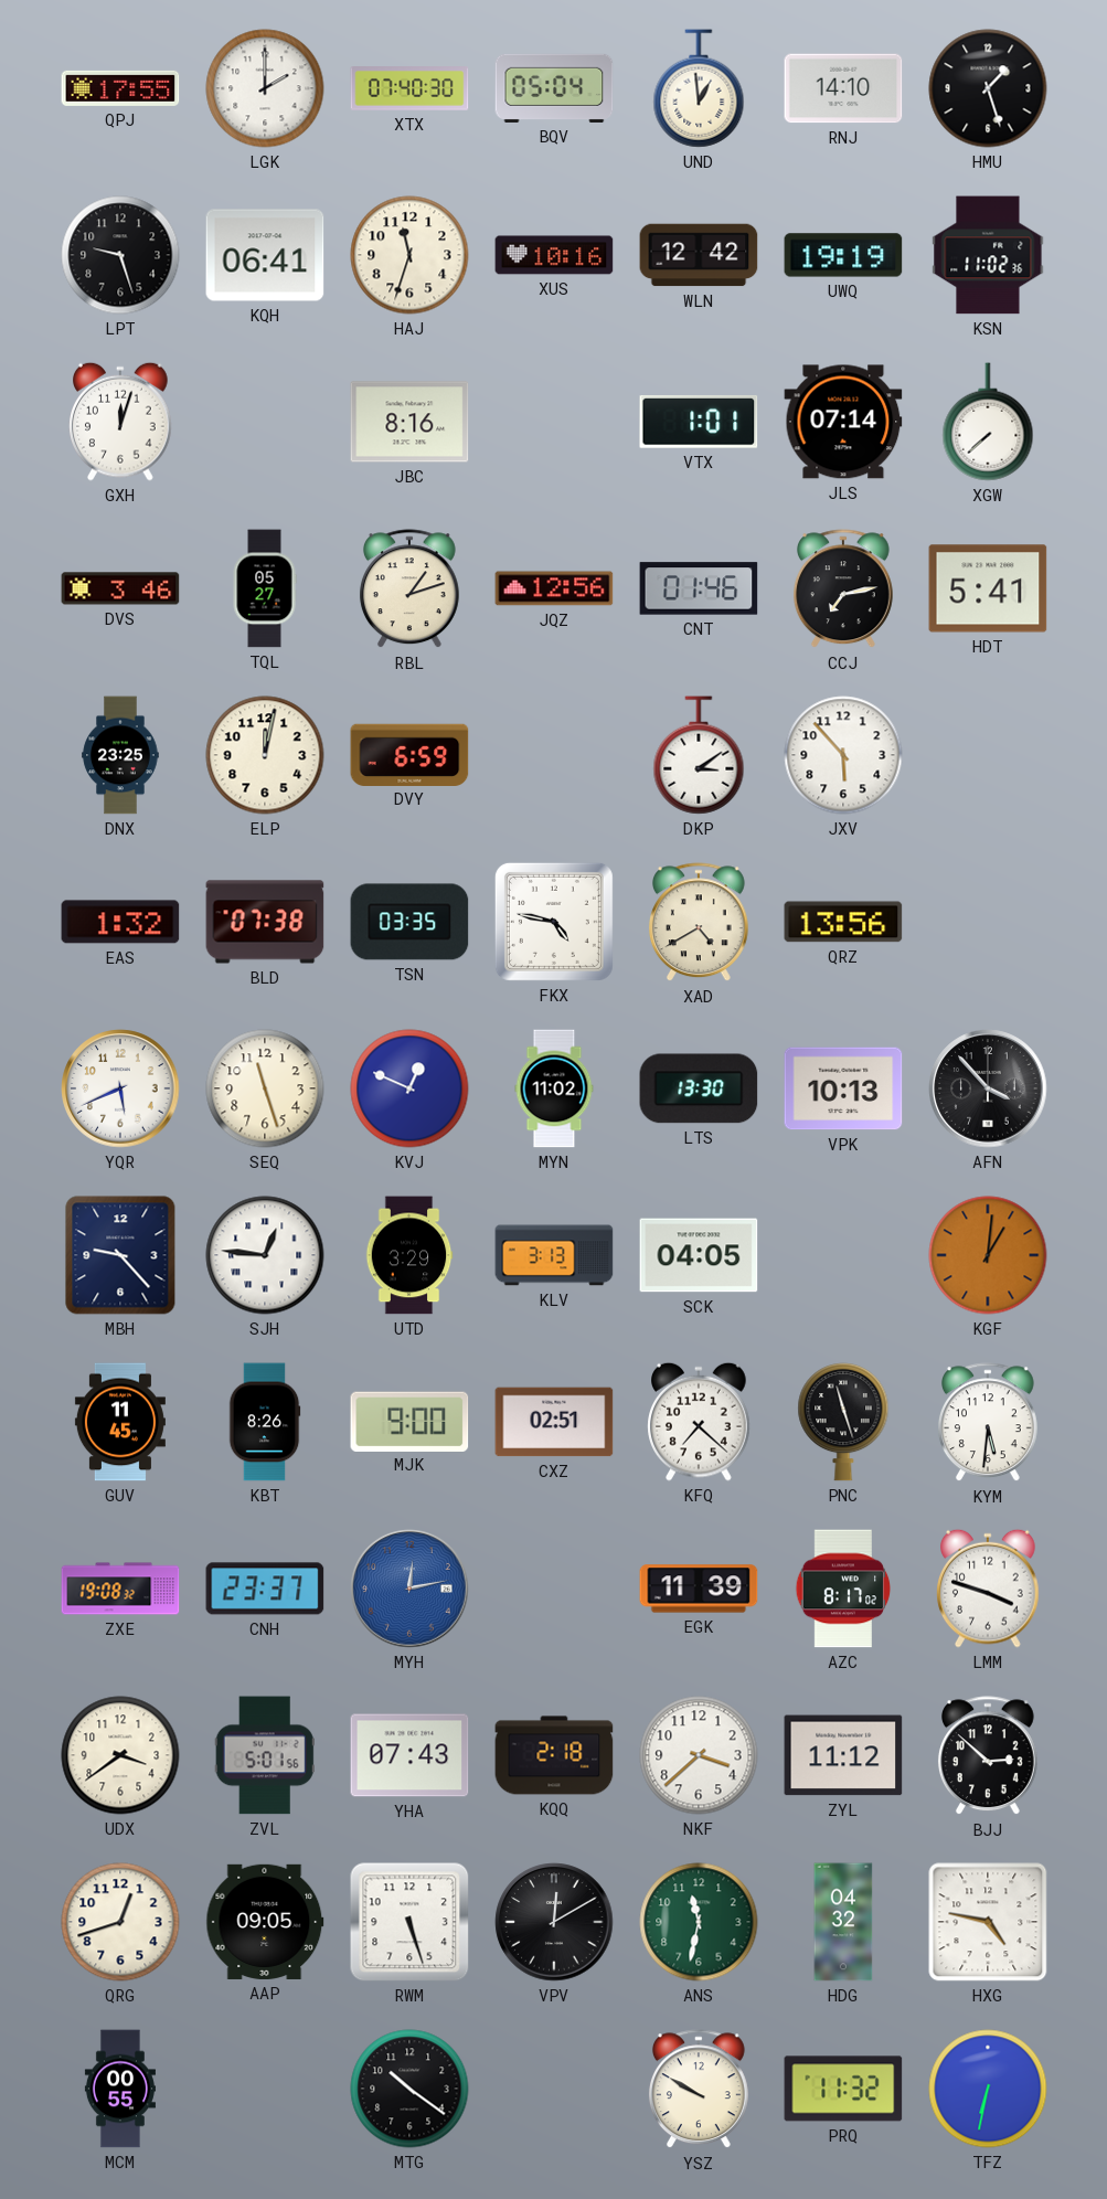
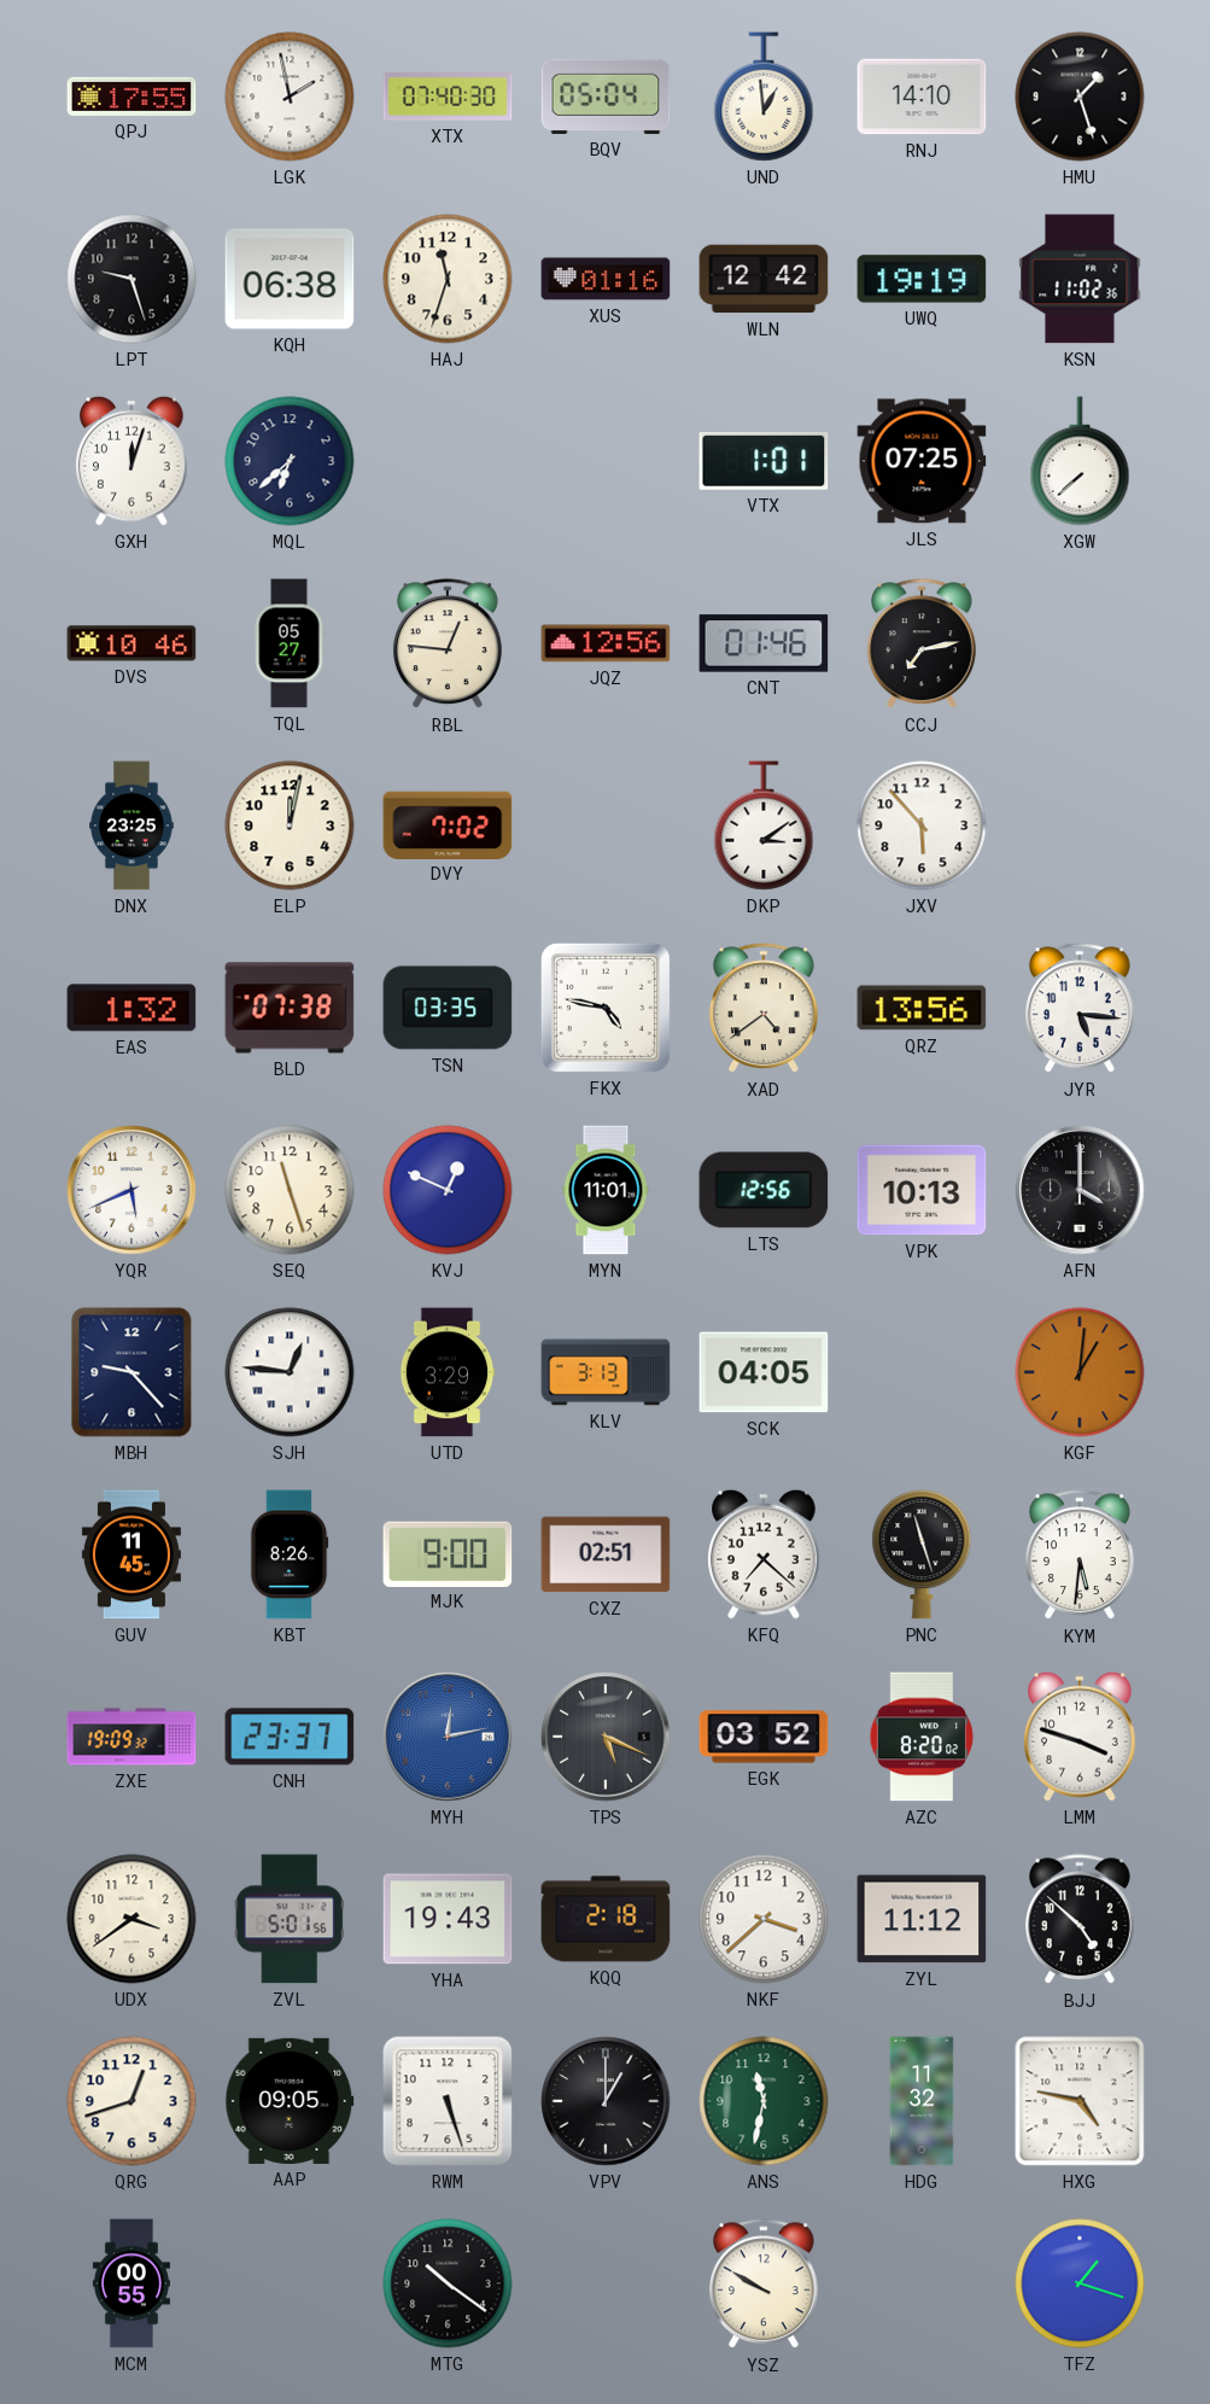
LGK: 2:00 -> 1:58 (290, 97)
KQH: 06:41 -> 06:38 (290, 279)
XUS: 10:16 -> 01:16 (606, 279)
MQL: none -> 6:38 (290, 461)
JBC: 8:16 -> none (409, 422)
JLS: 07:14 -> 07:25 (922, 461)
DVS: 3:46 -> 10:46 (131, 643)
RBL: 1:12 -> 12:46 (448, 644)
HDT: 5:41 -> none (988, 588)
DVY: 6:59 -> 7:02 (448, 824)
XAD: 4:40 -> 4:39 (764, 1009)
JYR: none -> 5:16 (1080, 1009)
MYN: 11:02 -> 11:01 (606, 1190)
LTS: 13:30 -> 12:56 (764, 1190)
AFN: 3:53 -> 4:00 (1080, 1190)
ZXE: 19:08 -> 19:09 (131, 1737)
TPS: none -> 5:19 (606, 1737)
EGK: 11:39 -> 03:52 (764, 1737)
AZC: 8:17 -> 8:20 (922, 1737)
YHA: 07:43 -> 19:43 (448, 1919)
BJJ: 2:52 -> 4:52 (1080, 1920)
VPV: 12:10 -> 1:00 (606, 2101)
HDG: 04:32 -> 11:32 (922, 2101)
PRQ: 11:32 -> none (843, 2089)
TFZ: 6:32 -> 1:18 (1080, 2283)
